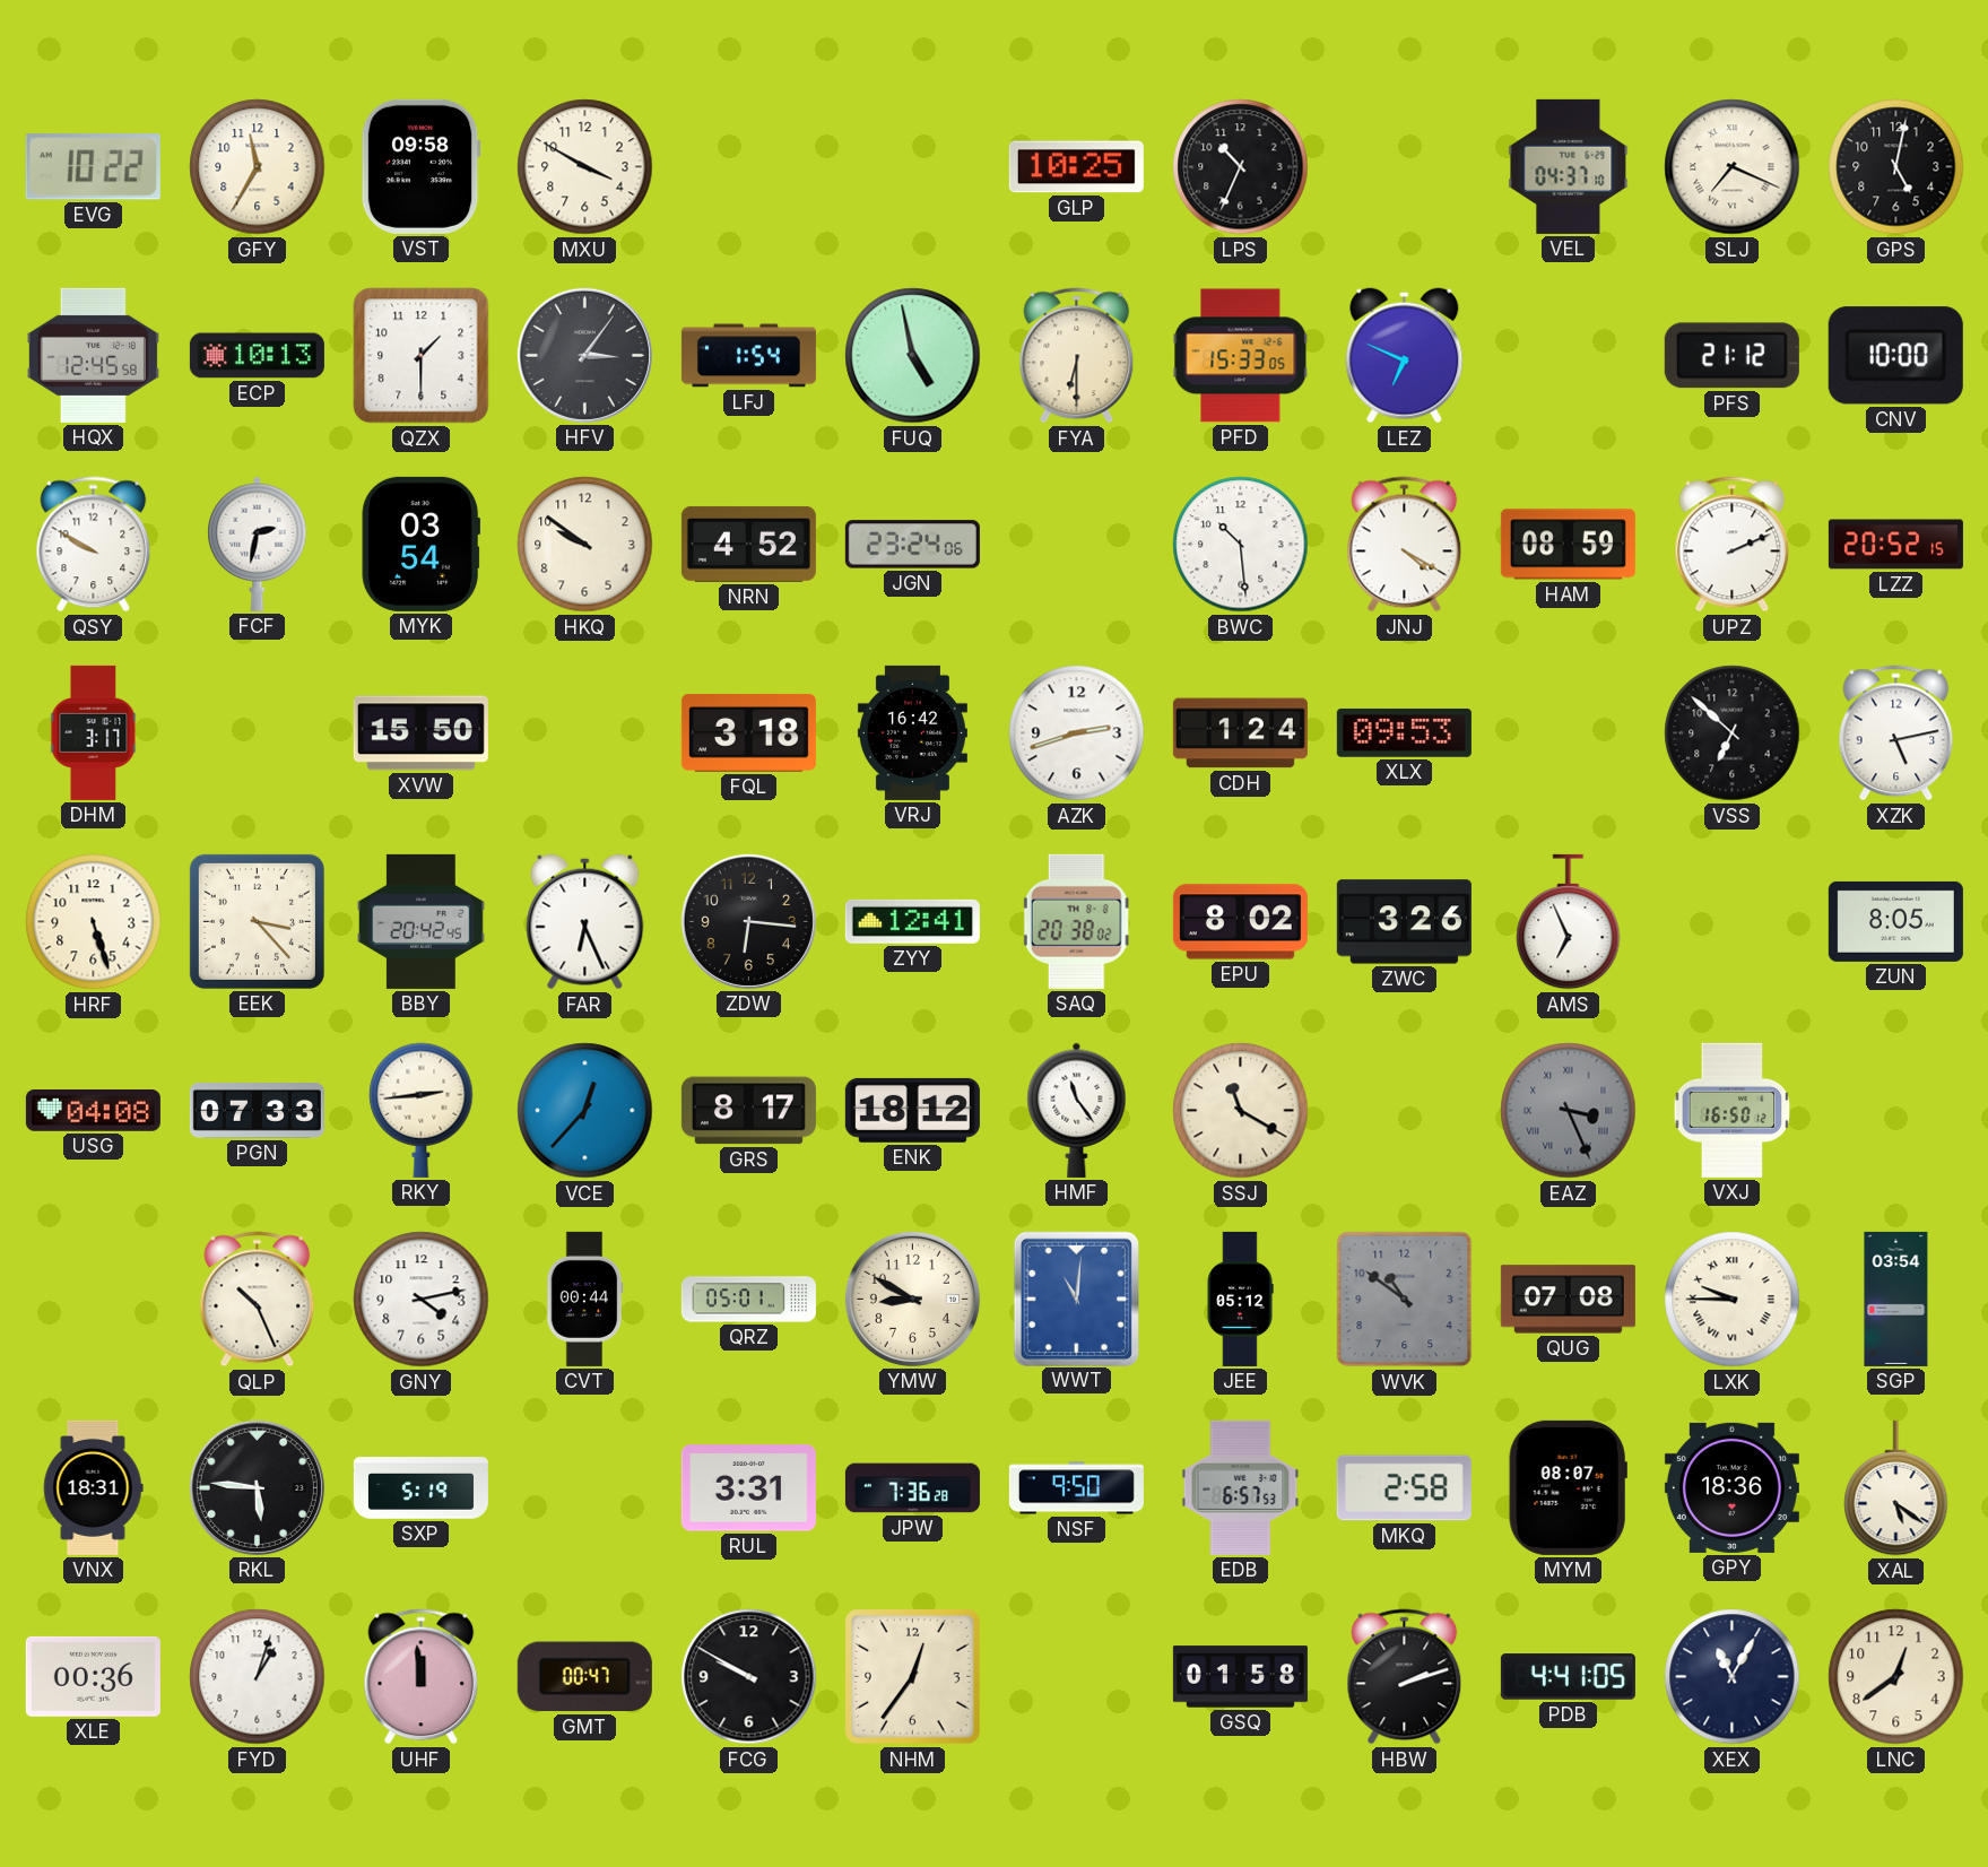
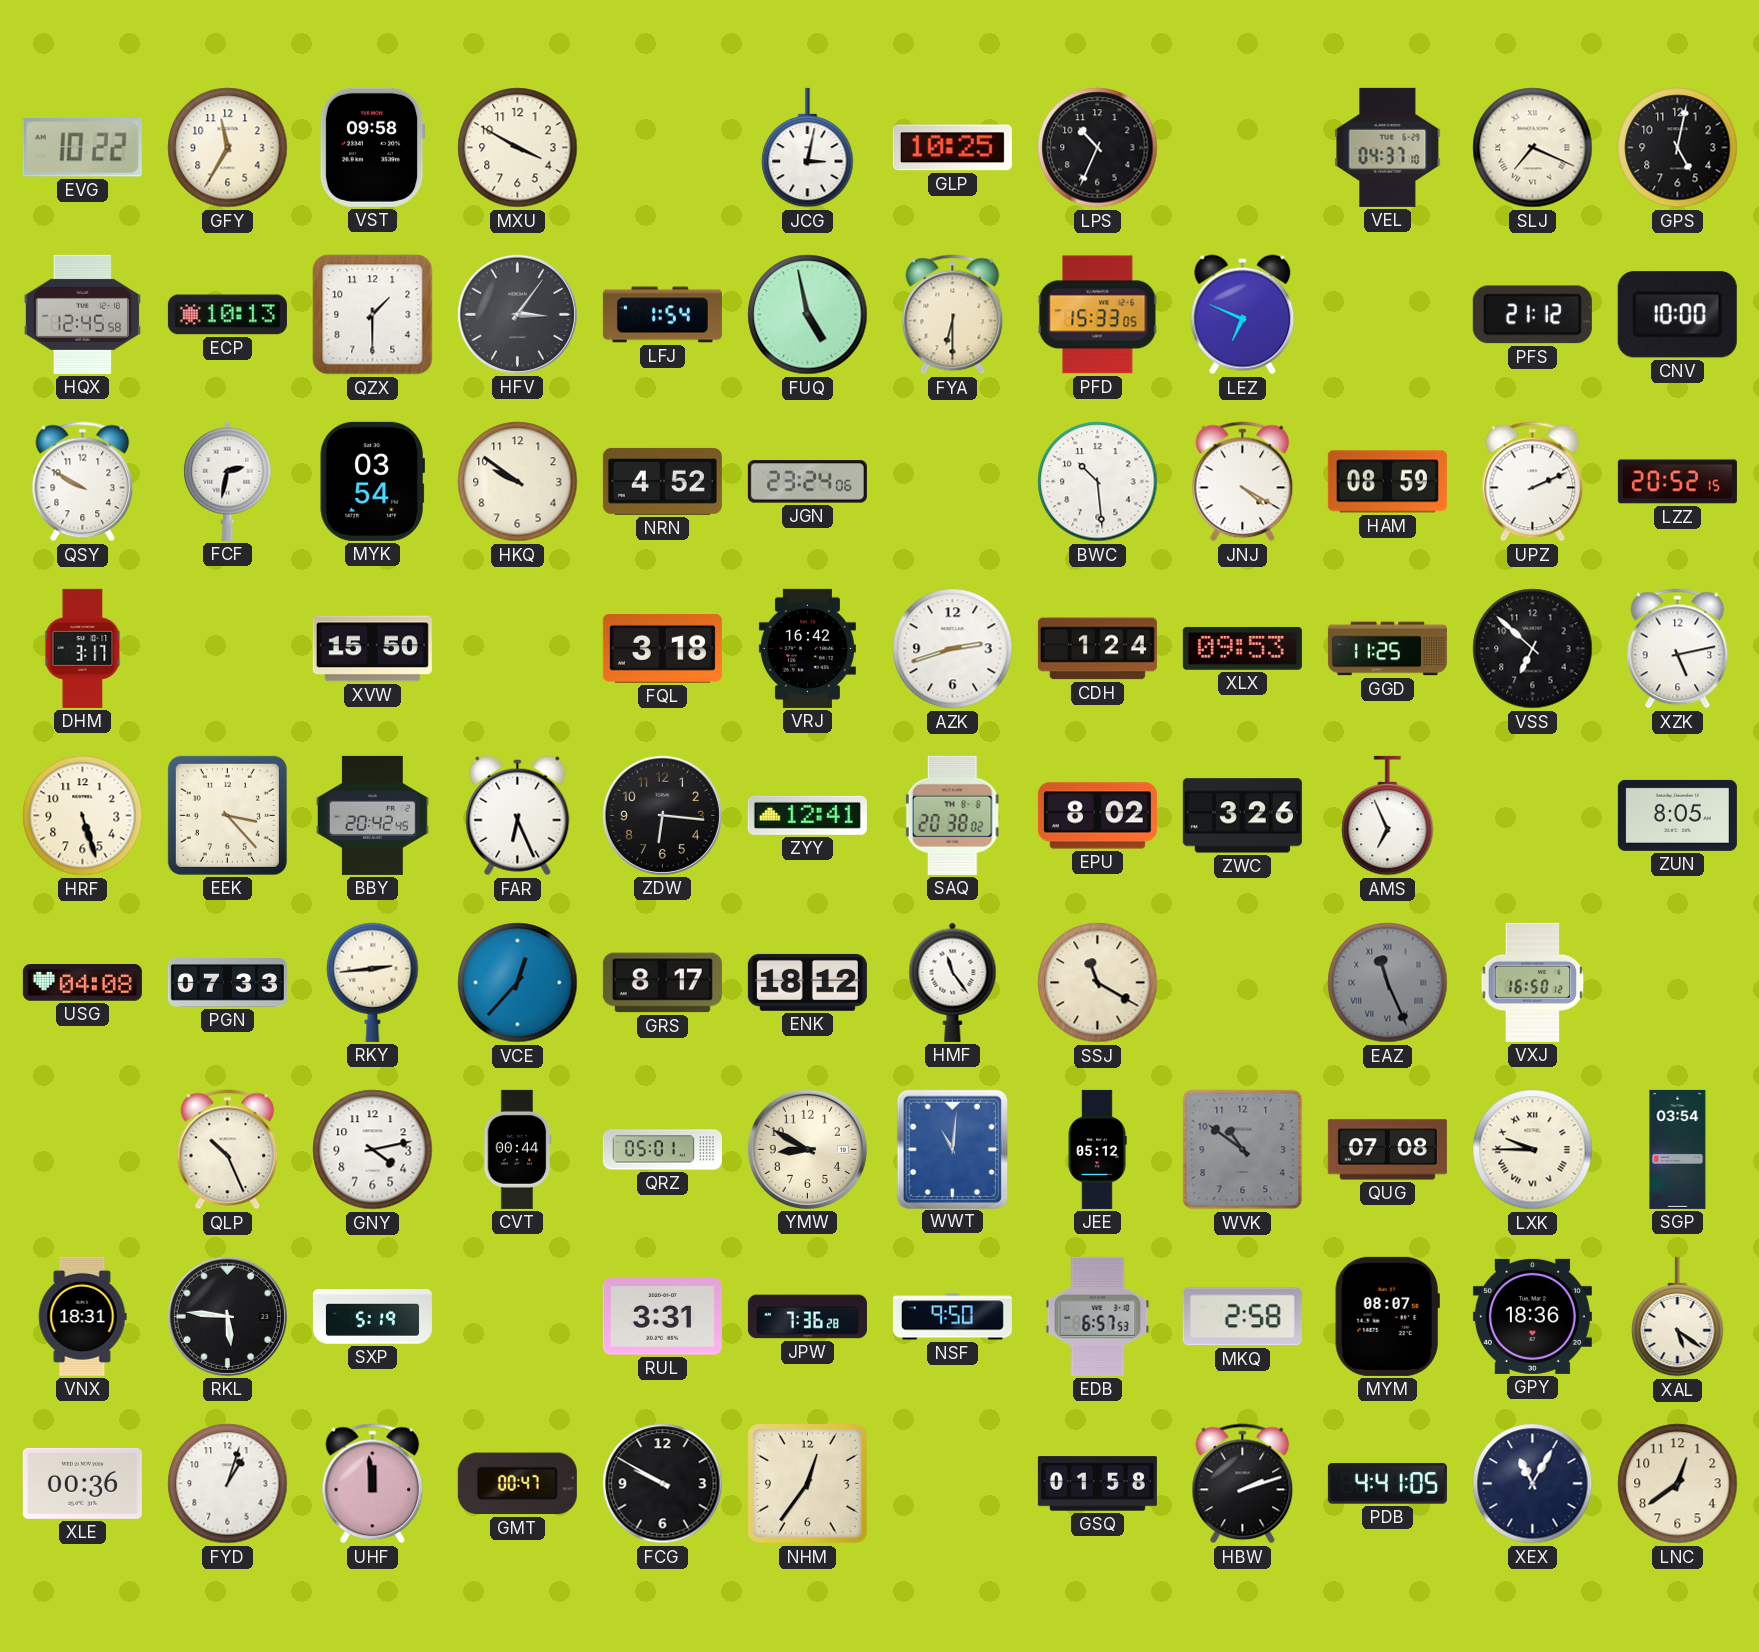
JCG: none -> 3:02 (808, 148)
GGD: none -> 11:25 (1387, 649)
EAZ: 3:26 -> 11:26 (1388, 983)
